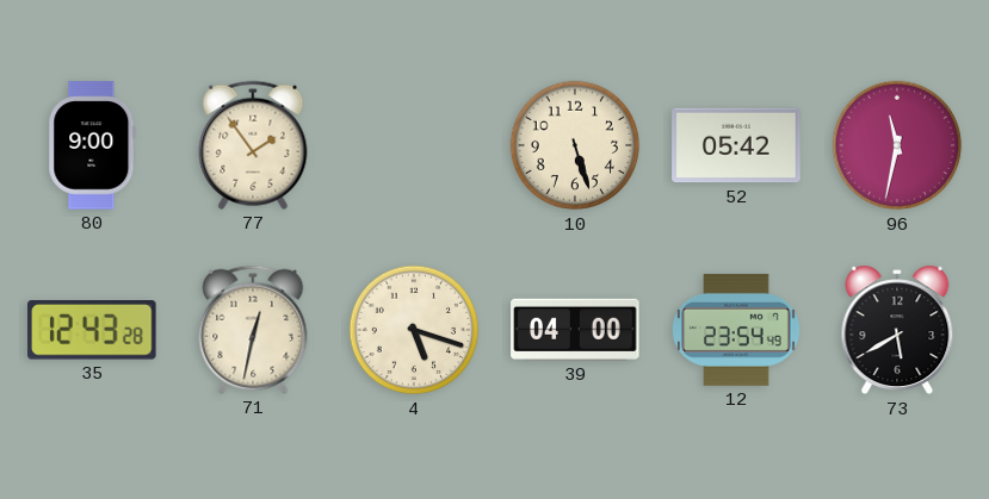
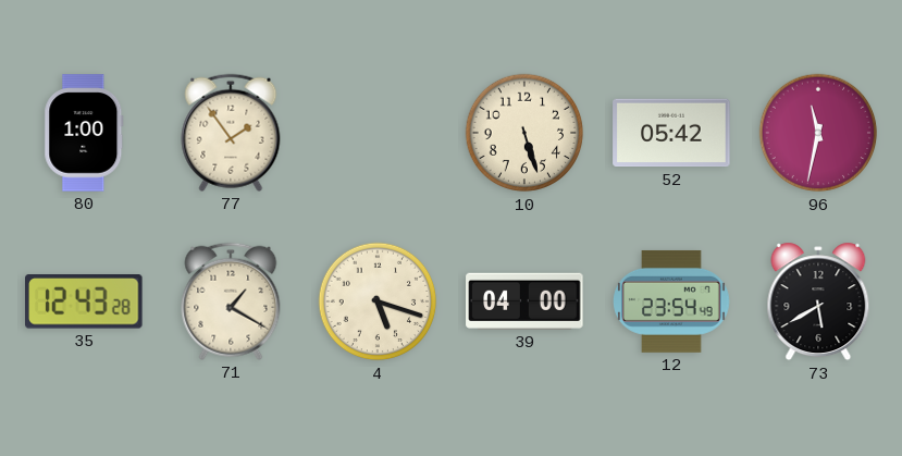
80: 9:00 -> 1:00 (84, 133)
71: 12:32 -> 1:20 (231, 301)
